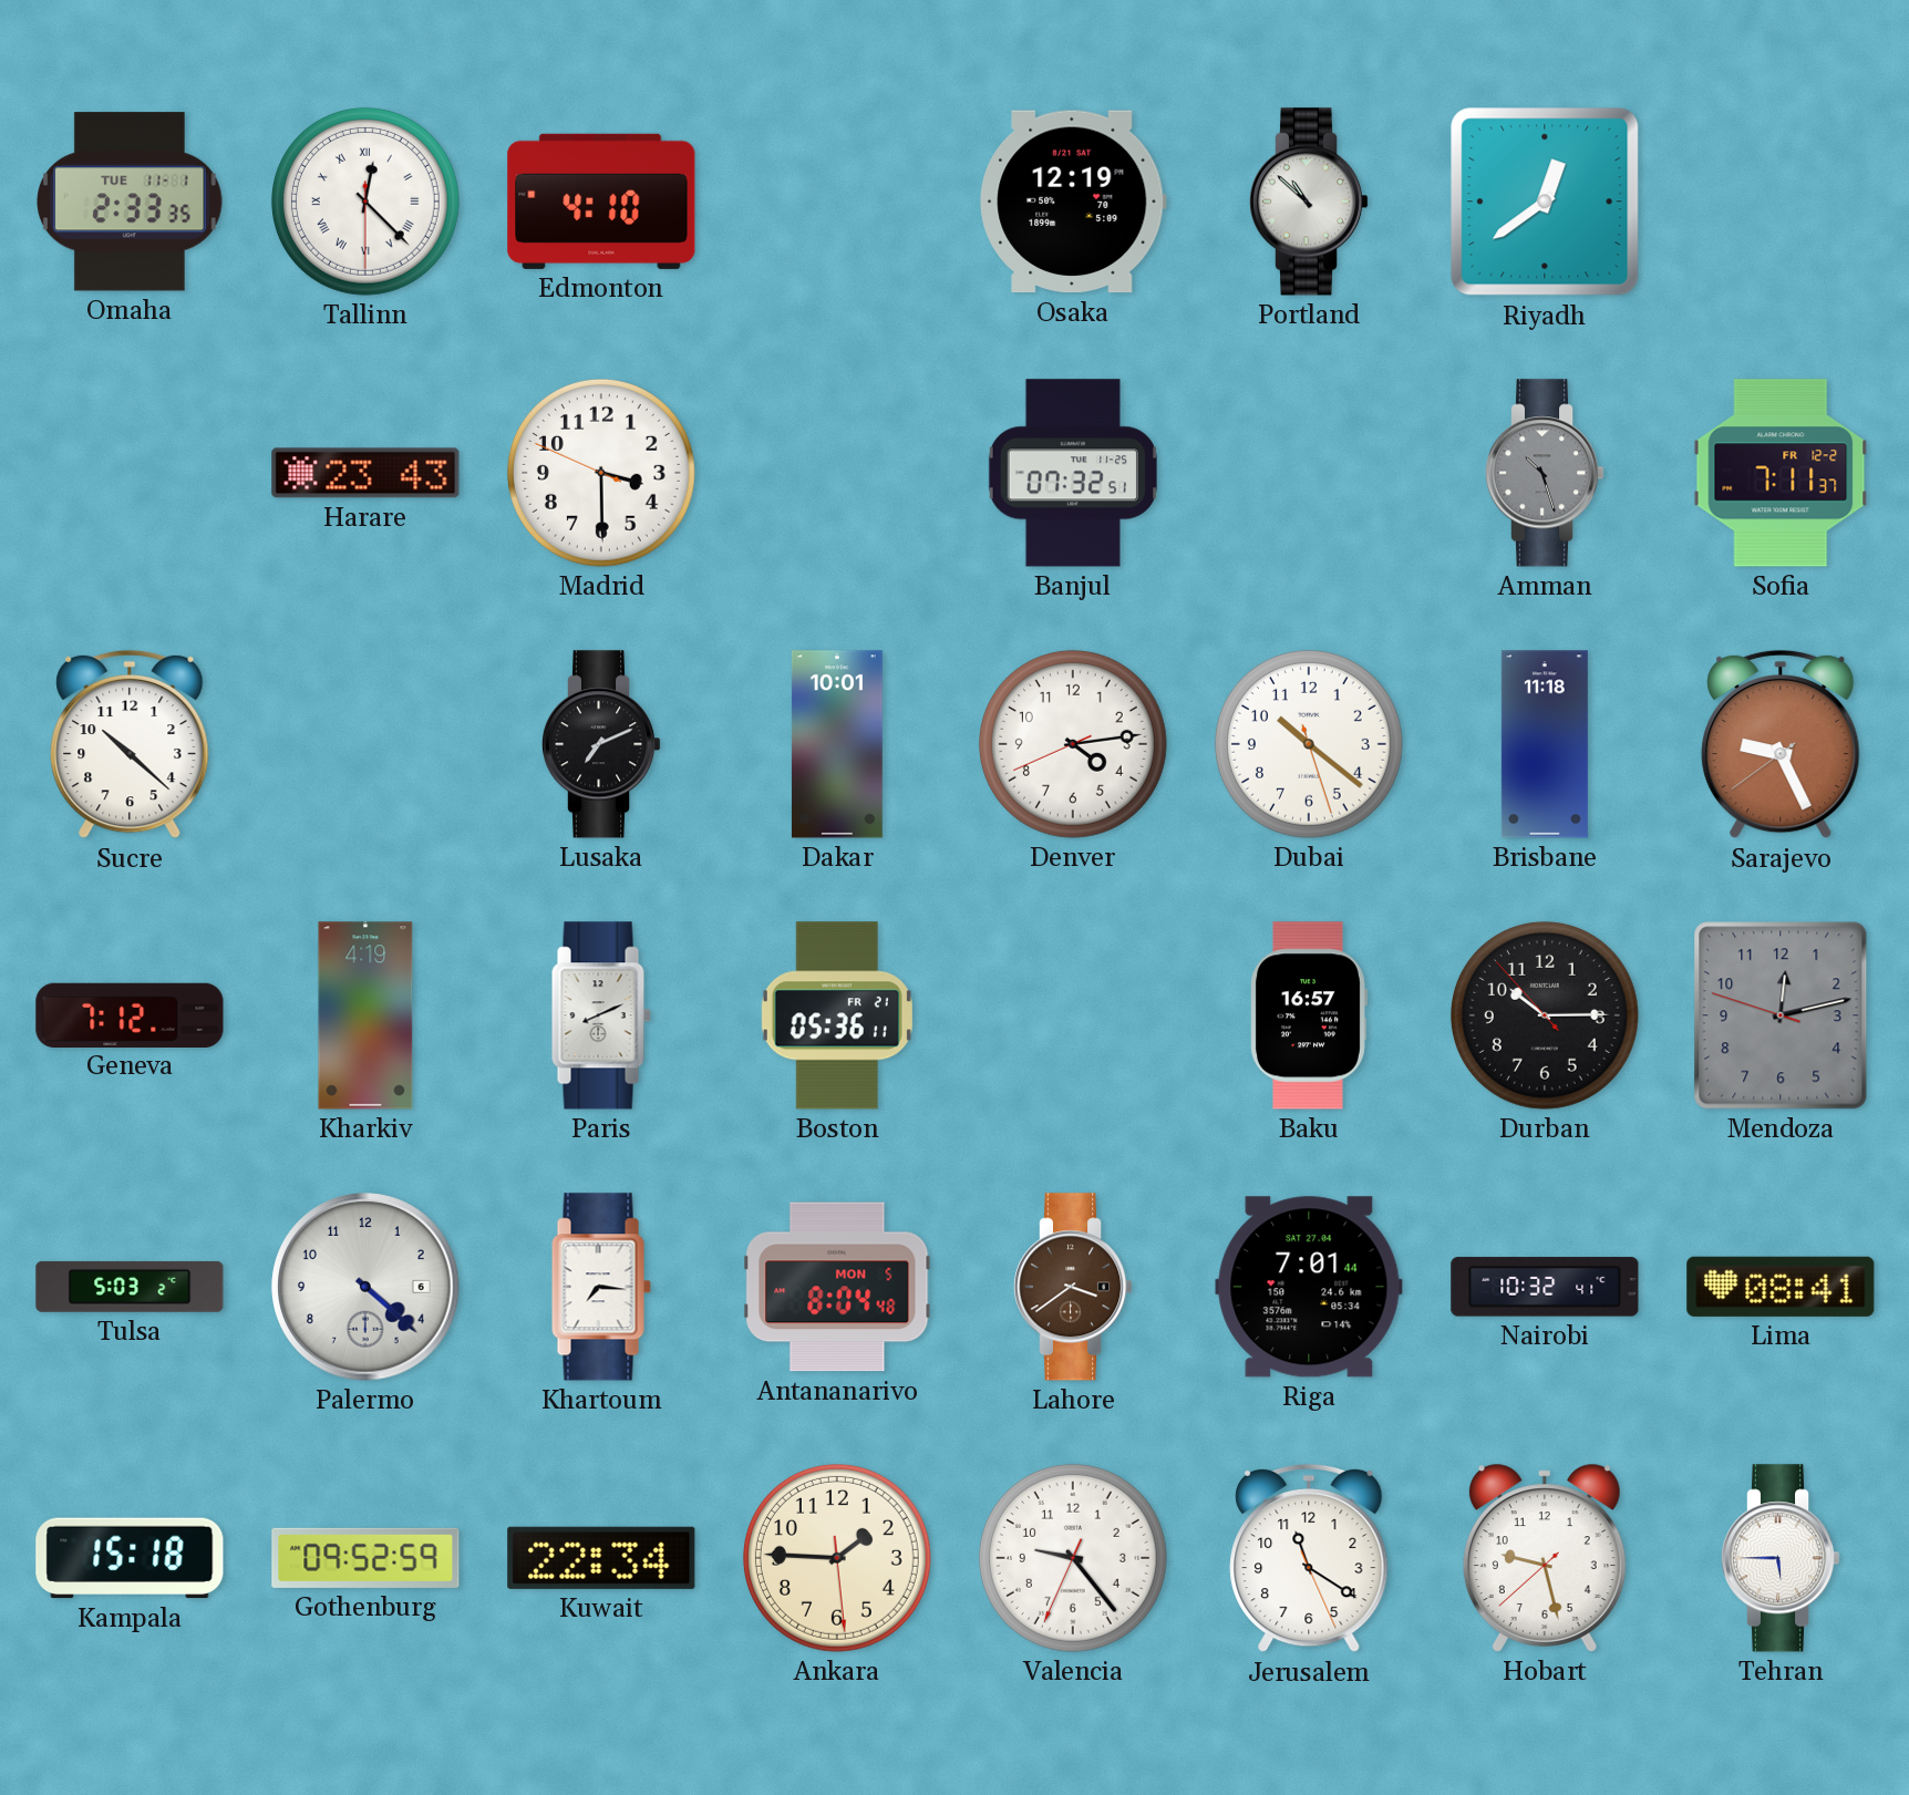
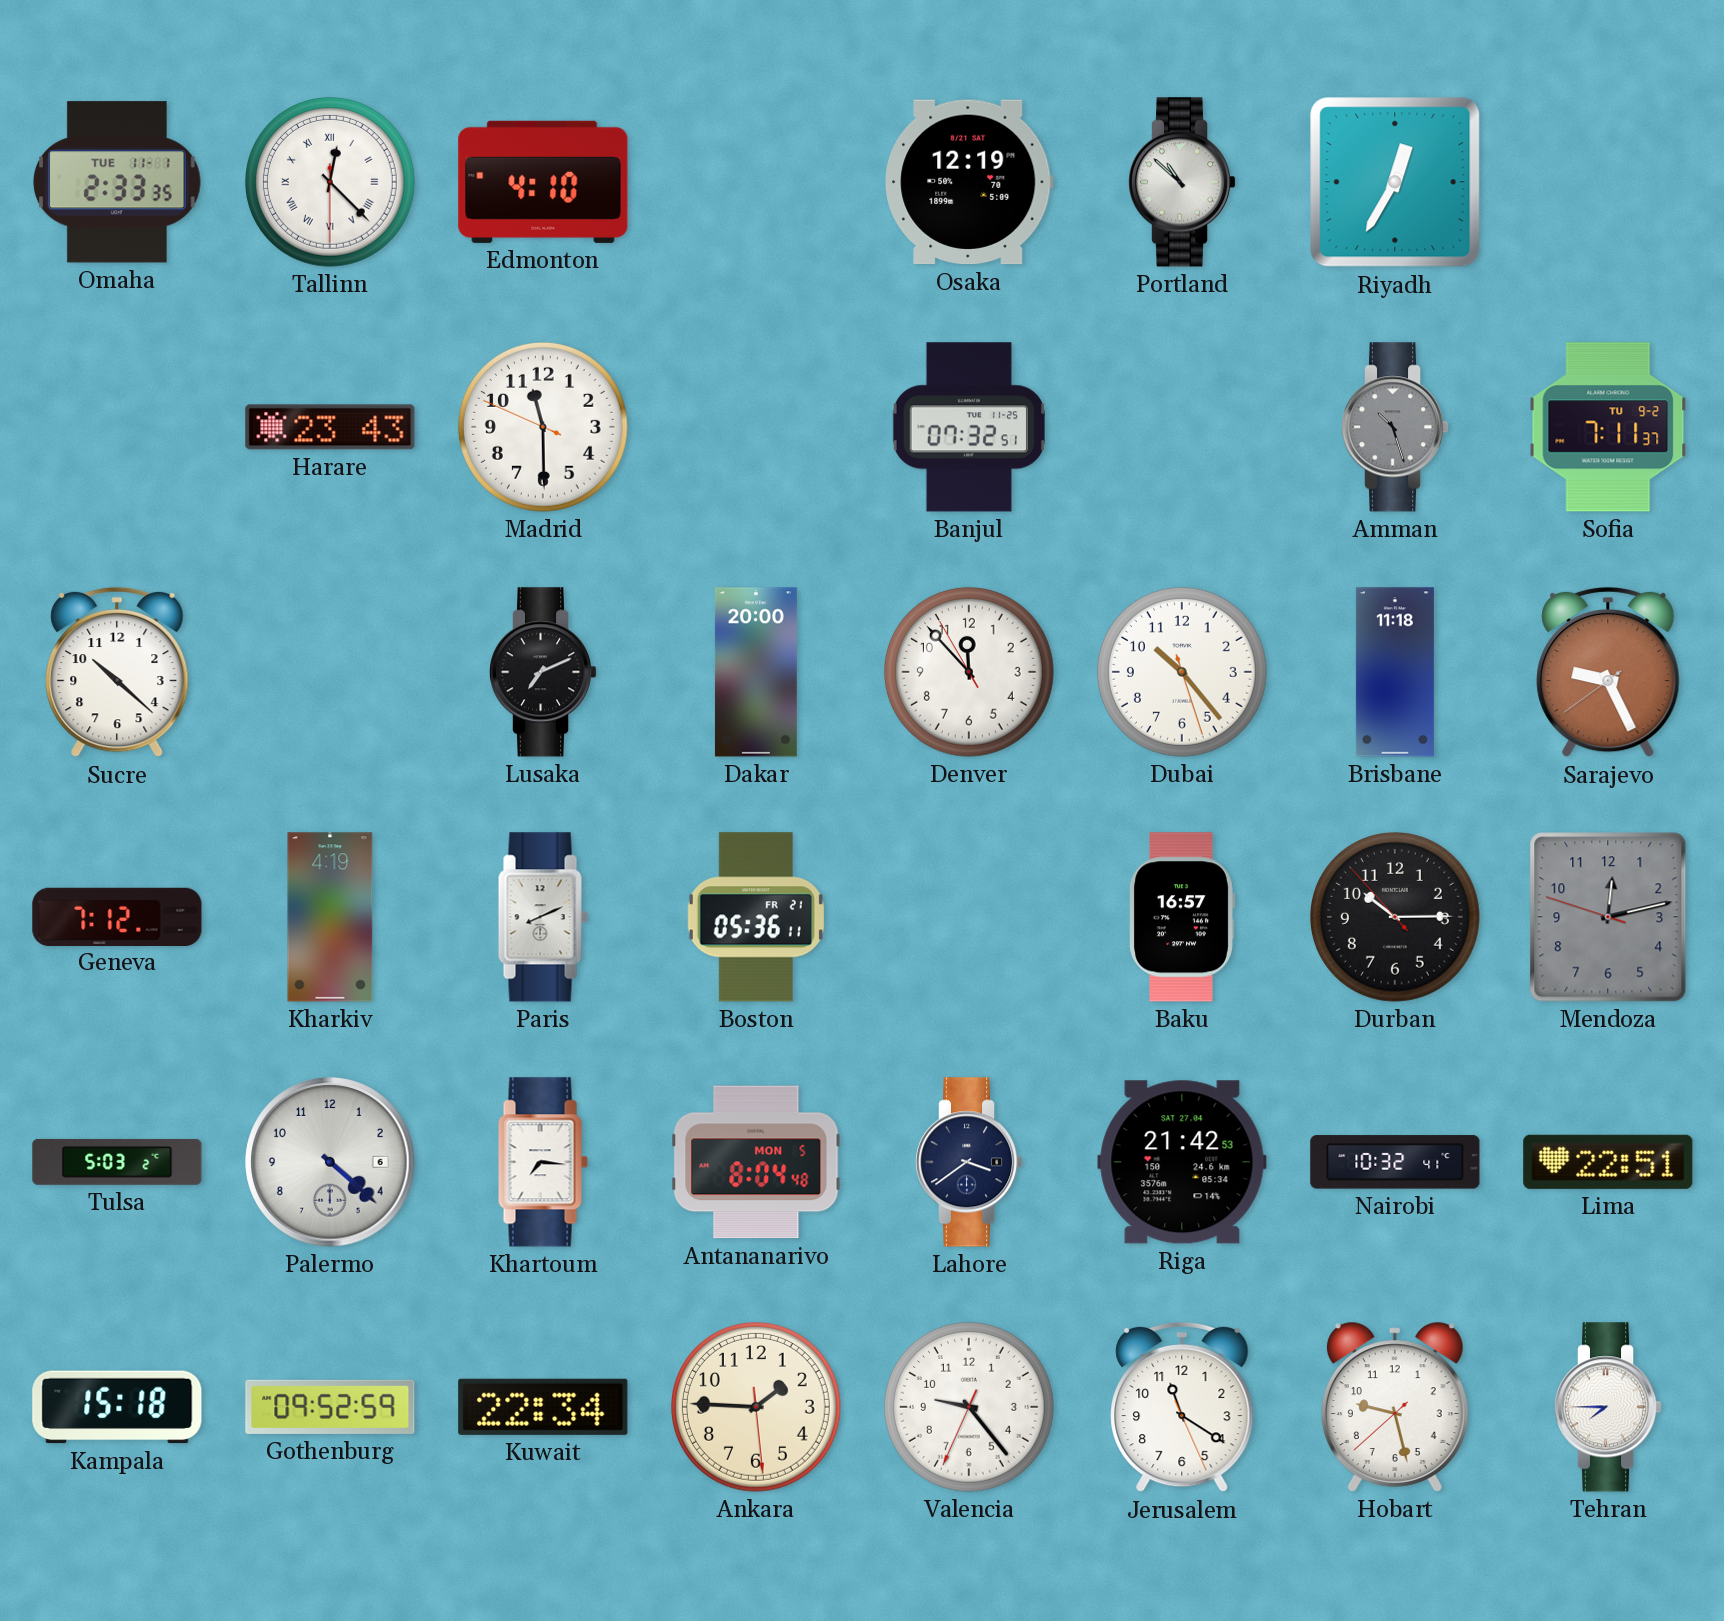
Riyadh: 12:39 -> 12:35 (1395, 182)
Madrid: 3:29 -> 11:29 (543, 427)
Sofia date: FR 12-2 -> TU 9-2 (1608, 427)
Dakar: 10:01 -> 20:00 (756, 672)
Denver: 4:13 -> 11:52 (969, 672)
Dubai: 10:21 -> 10:23 (1182, 672)
Lahore dial: brown -> navy (969, 1162)
Riga: 7:01 -> 21:42 (1182, 1162)
Lima: 08:41 -> 22:51 (1608, 1162)
Tehran: 5:45 -> 7:45 (1608, 1407)
